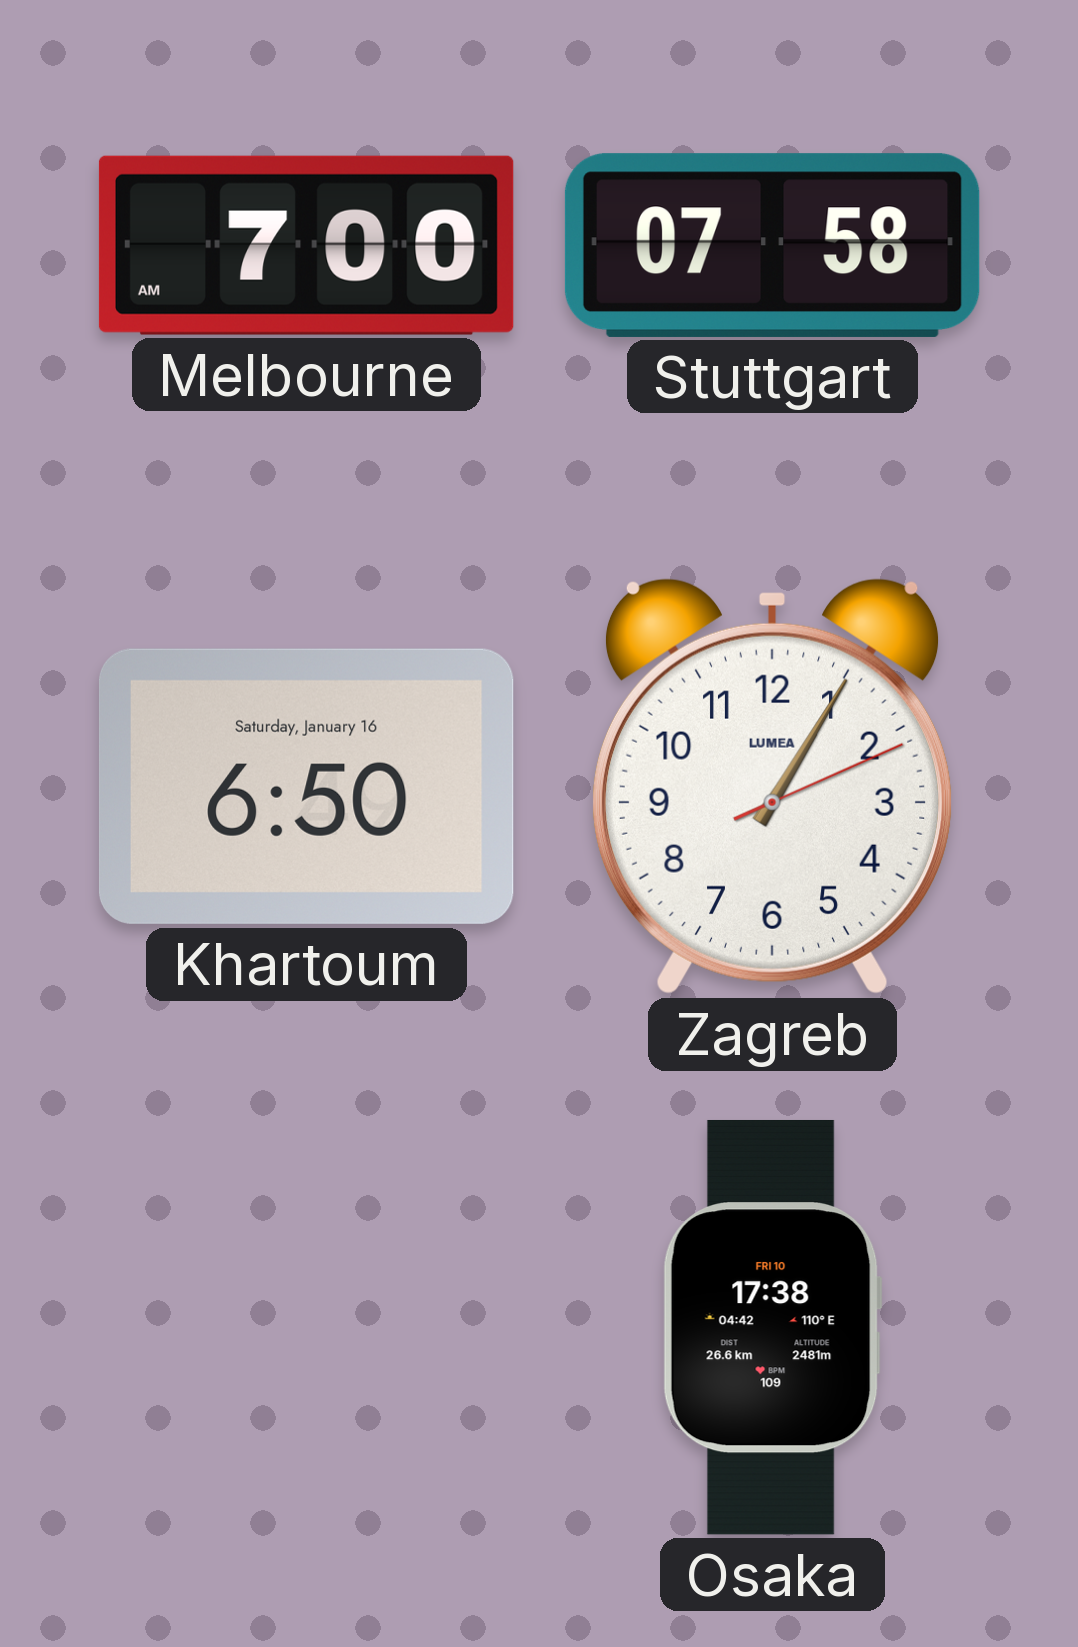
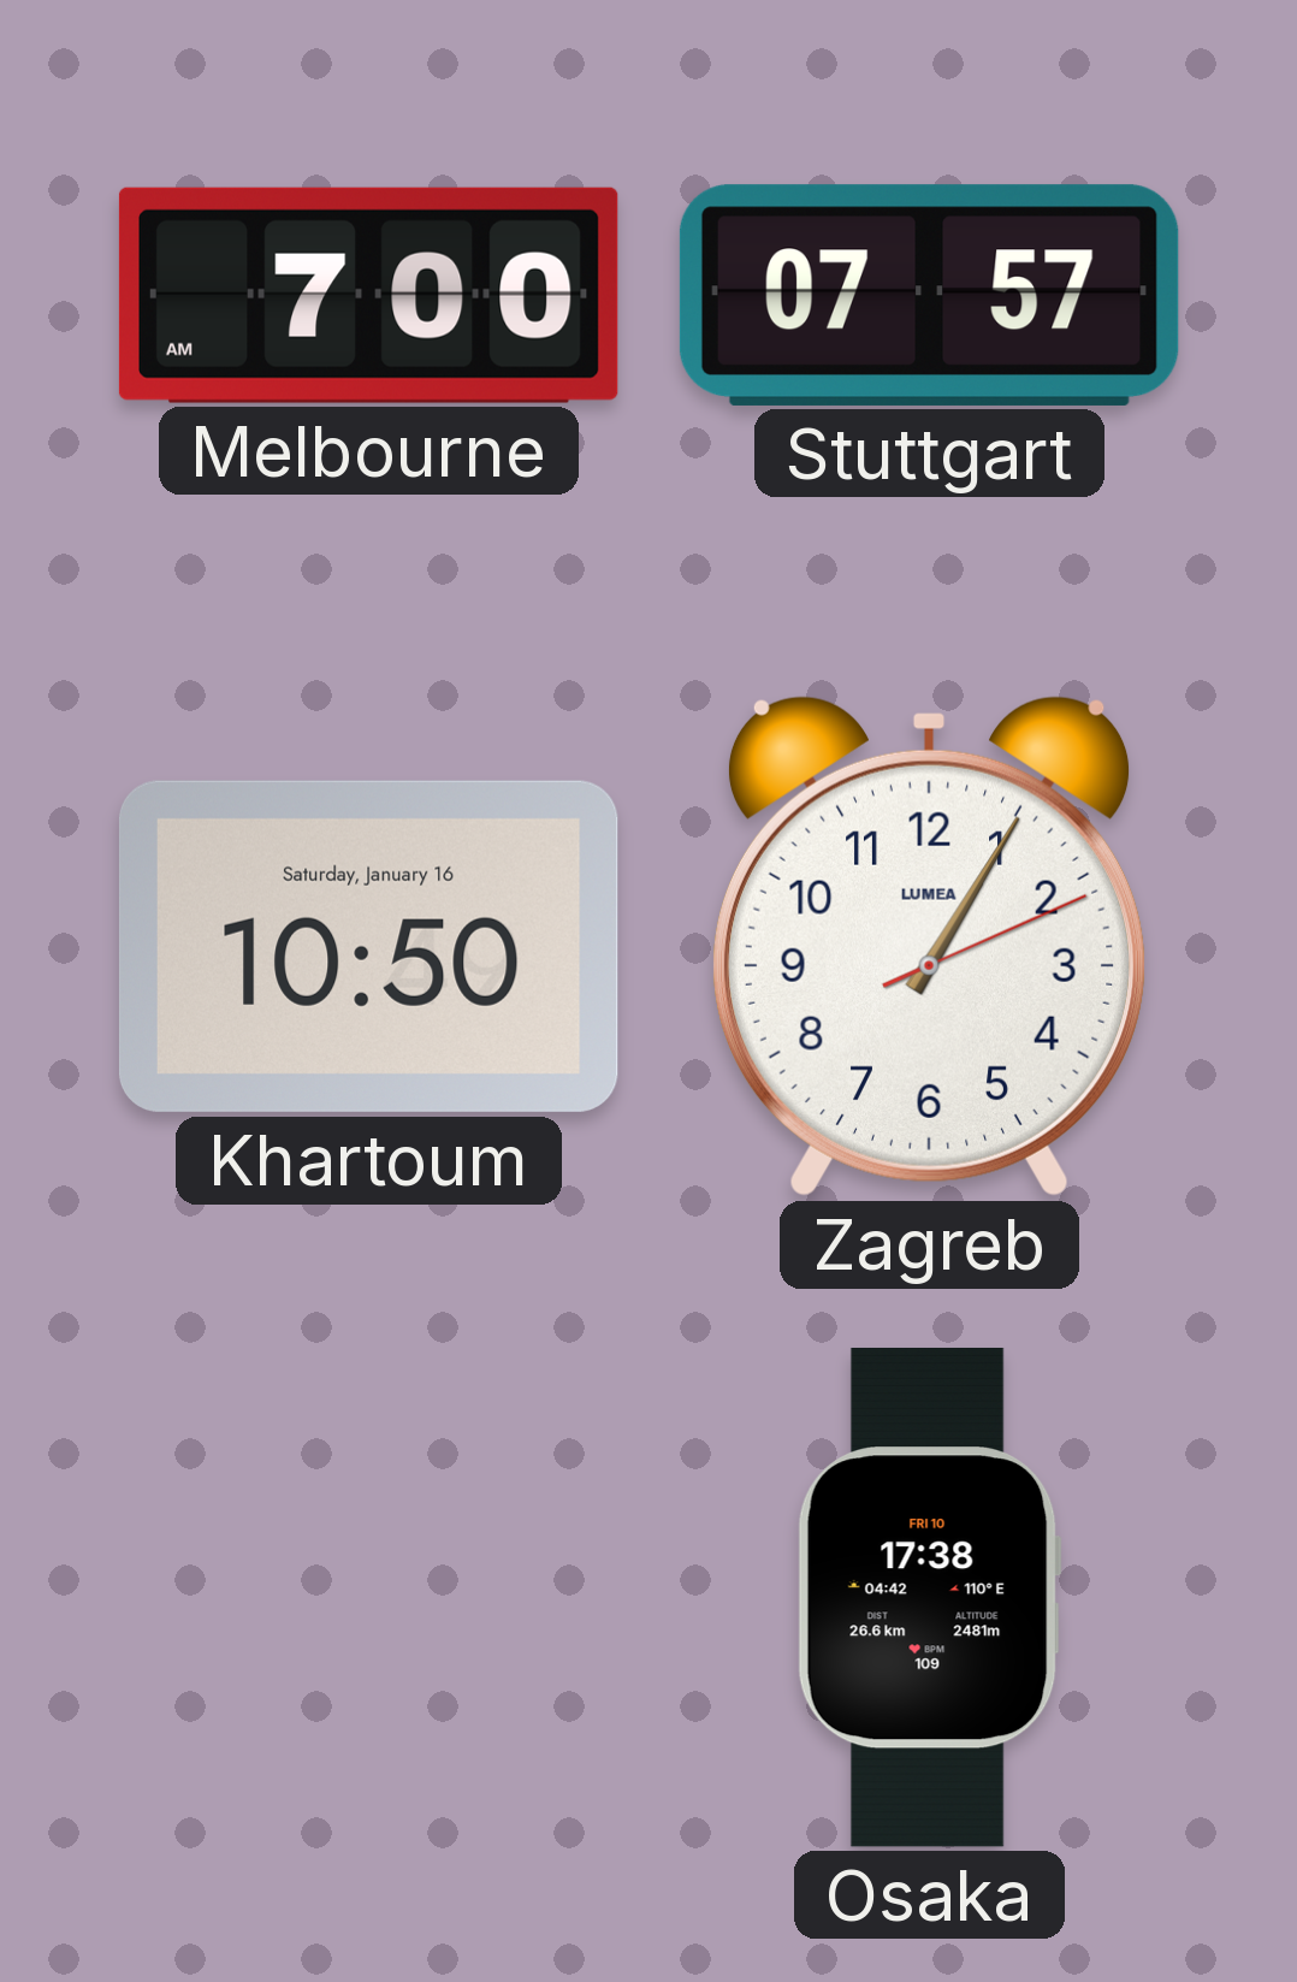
Stuttgart: 07:58 -> 07:57 (929, 295)
Khartoum: 6:50 -> 10:50 (368, 946)
